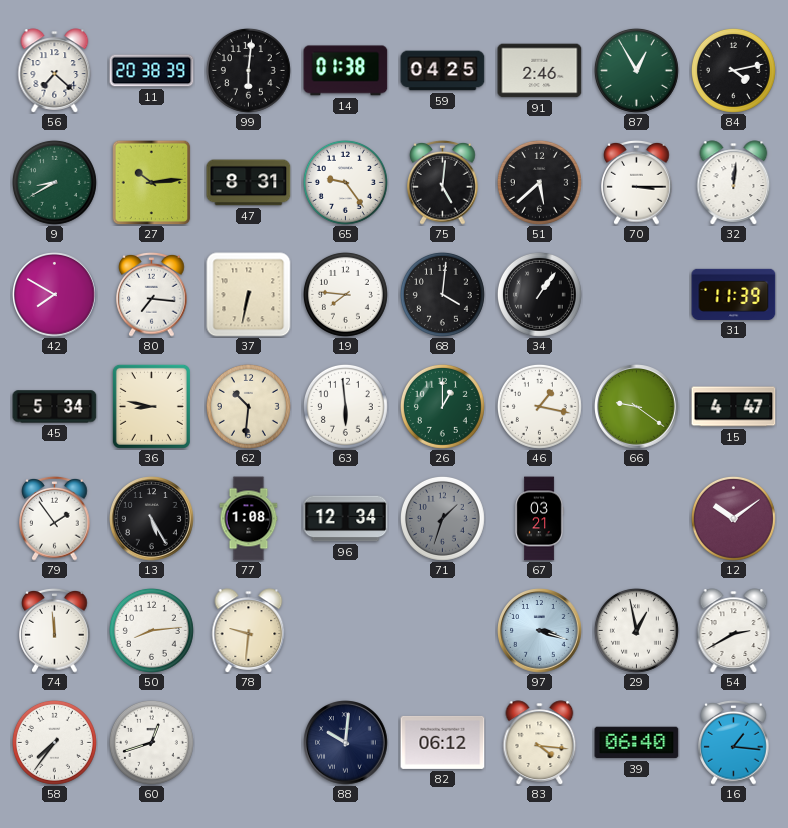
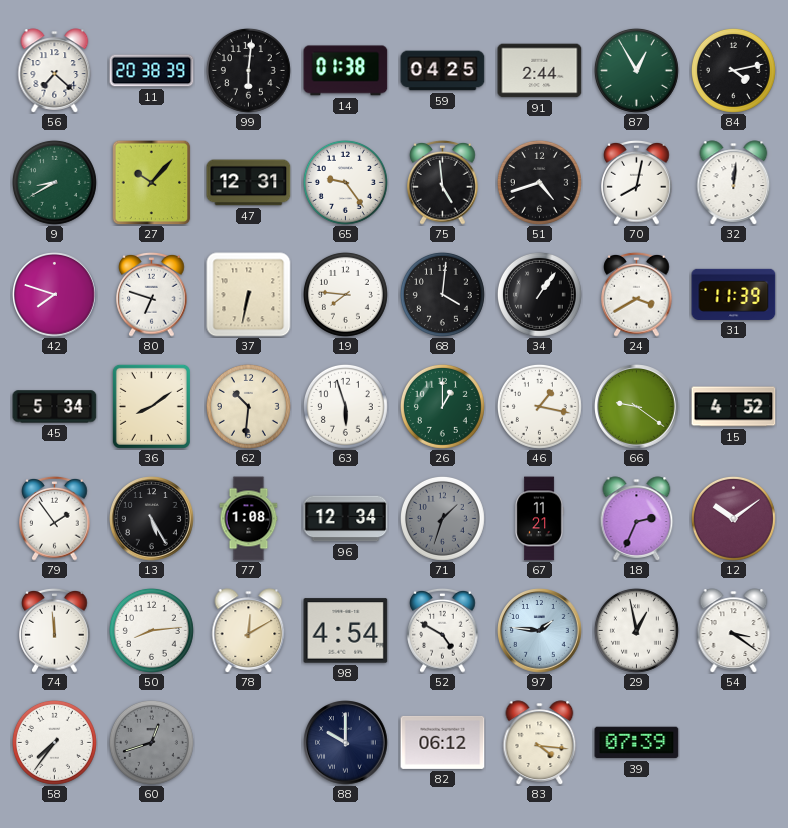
91: 2:46 -> 2:44 (540, 71)
27: 10:14 -> 10:07 (152, 182)
47: 8:31 -> 12:31 (249, 183)
75: 5:01 -> 4:59 (443, 182)
51: 5:38 -> 4:42 (539, 182)
70: 3:15 -> 8:02 (637, 182)
42: 7:50 -> 7:48 (55, 295)
80: 7:16 -> 6:48 (152, 294)
24: none -> 3:40 (637, 294)
36: 8:47 -> 8:09 (151, 406)
63: 5:59 -> 5:57 (345, 406)
15: 4:47 -> 4:52 (734, 407)
67: 03:21 -> 11:21 (539, 519)
18: none -> 2:34 (637, 519)
78: 9:31 -> 12:10 (249, 631)
98: none -> 4:54 (346, 631)
52: none -> 4:50 (443, 630)
97: 3:18 -> 1:46 (540, 631)
54: 2:40 -> 3:21 (734, 631)
60 dial: white -> grey (151, 742)
88: 10:01 -> 10:00 (346, 743)
39: 06:40 -> 07:39 (637, 743)
16: 1:16 -> none (734, 742)
